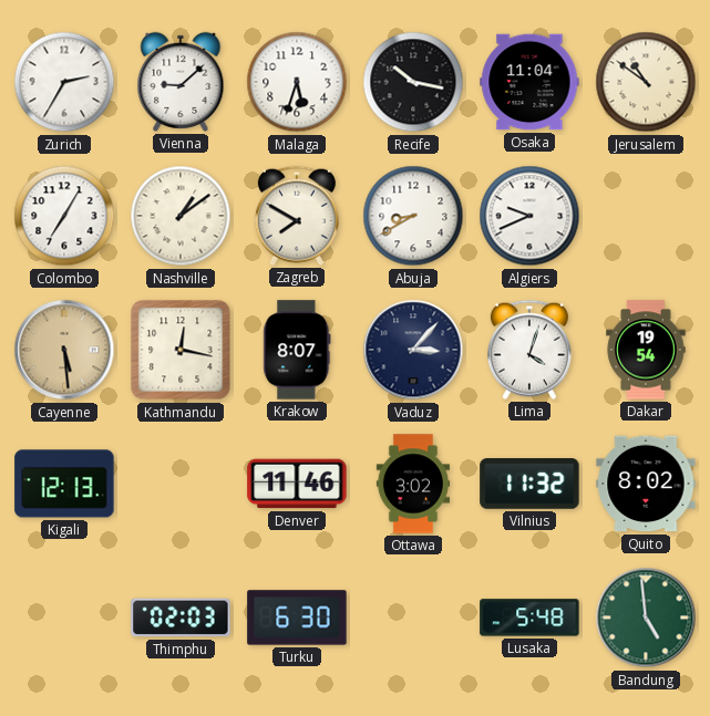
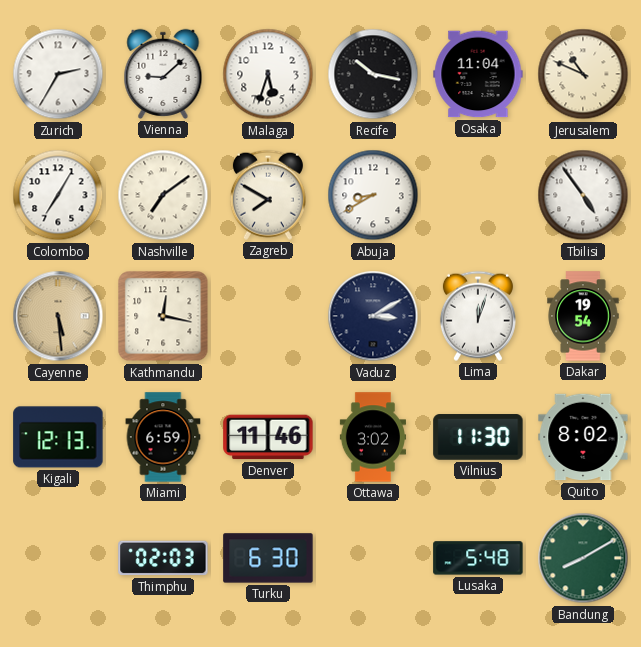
Jerusalem: 10:51 -> 10:49 (583, 74)
Nashville: 1:09 -> 7:09 (163, 195)
Algiers: 9:41 -> none (529, 216)
Tbilisi: none -> 4:54 (583, 195)
Krakow: 8:07 -> none (297, 350)
Vaduz: 3:07 -> 3:10 (373, 316)
Lima: 4:03 -> 12:03 (478, 316)
Miami: none -> 6:59 (163, 437)
Vilnius: 11:32 -> 11:30 (478, 437)
Bandung: 4:59 -> 8:10 (583, 558)
